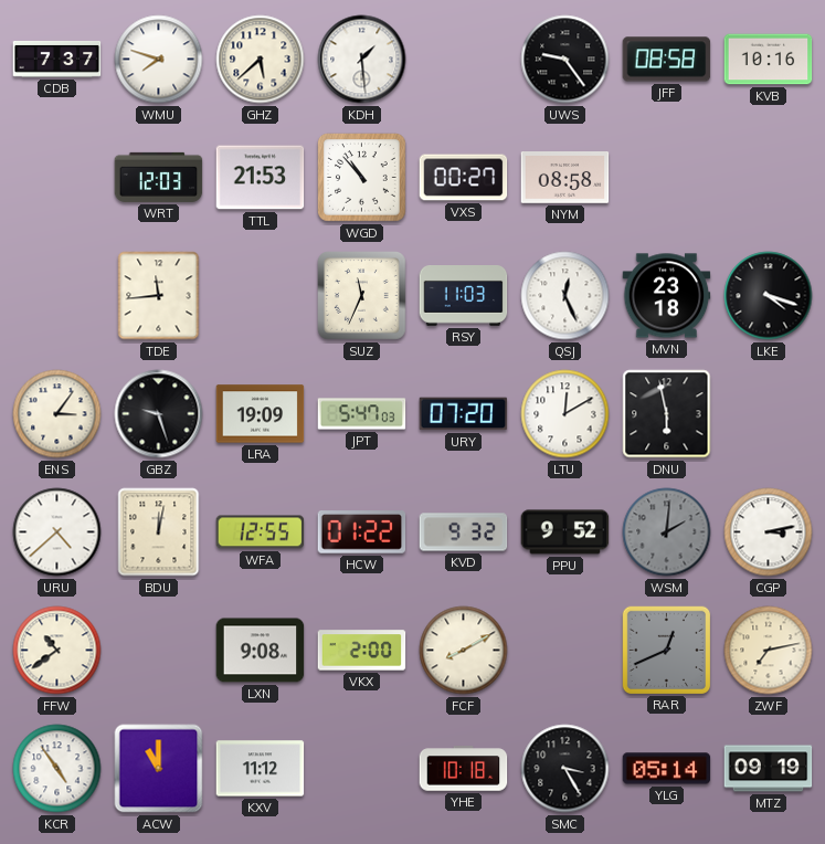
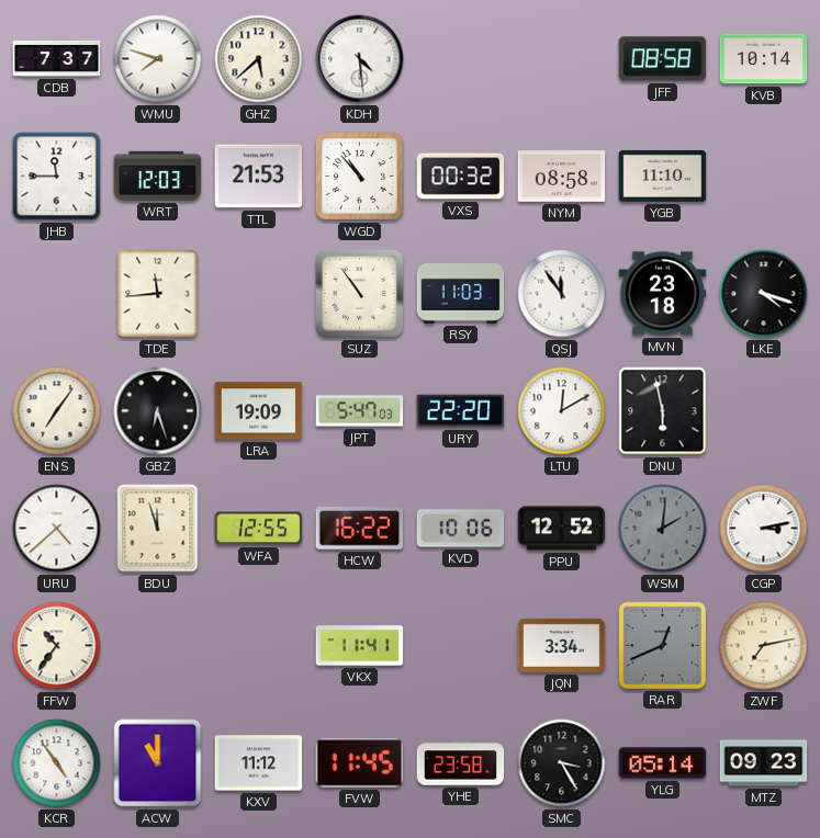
KDH: 1:29 -> 4:29 (360, 59)
UWS: 9:24 -> none (565, 60)
KVB: 10:16 -> 10:14 (764, 59)
JHB: none -> 11:45 (57, 177)
VXS: 00:27 -> 00:32 (461, 177)
YGB: none -> 11:10 (663, 175)
SUZ: 11:34 -> 10:54 (360, 294)
QSJ: 12:26 -> 11:54 (562, 294)
ENS: 3:06 -> 7:06 (57, 411)
GBZ: 9:27 -> 6:27 (158, 411)
URY: 07:20 -> 22:20 (461, 411)
BDU: 12:02 -> 11:57 (158, 529)
HCW: 01:22 -> 16:22 (360, 529)
KVD: 9:32 -> 10:06 (461, 529)
PPU: 9:52 -> 12:52 (562, 529)
FFW: 10:39 -> 10:36 (57, 646)
LXN: 9:08 -> none (261, 651)
VKX: 2:00 -> 11:41 (360, 646)
FCF: 8:10 -> none (464, 651)
JQN: none -> 3:34 (562, 645)
FVW: none -> 11:45 (360, 763)
YHE: 10:18 -> 23:58 (461, 763)
MTZ: 09:19 -> 09:23 (764, 763)
